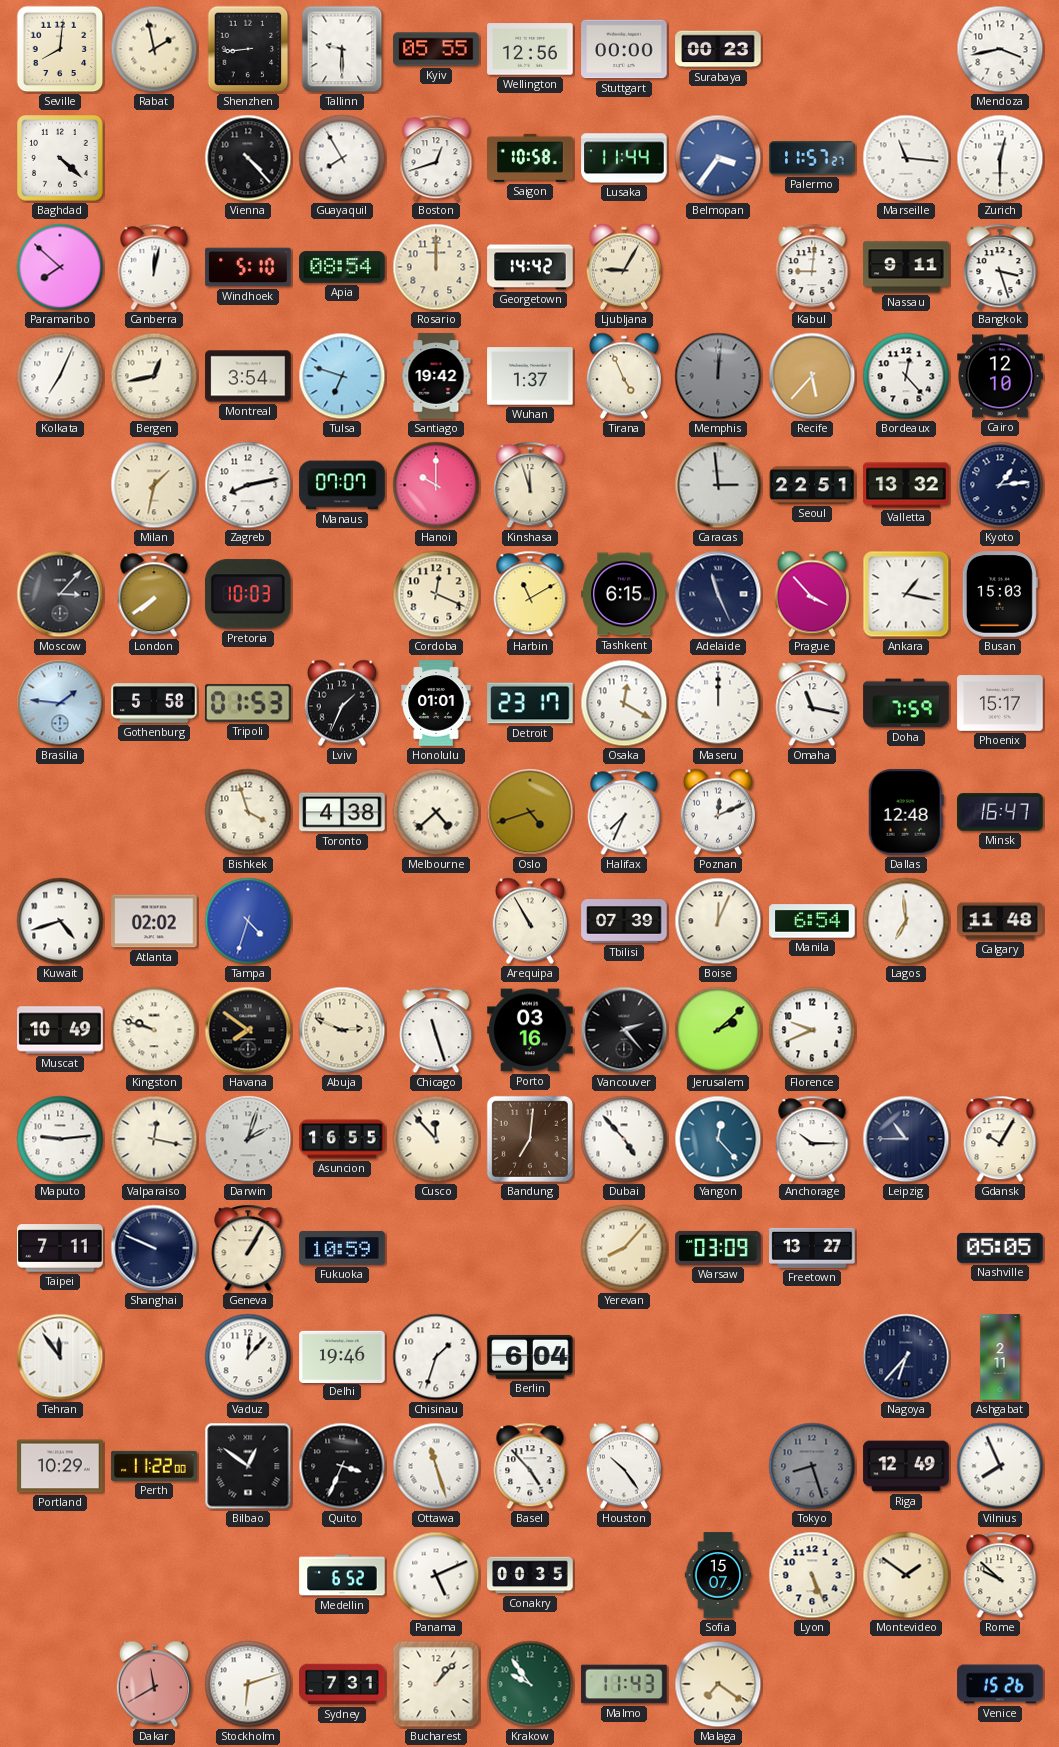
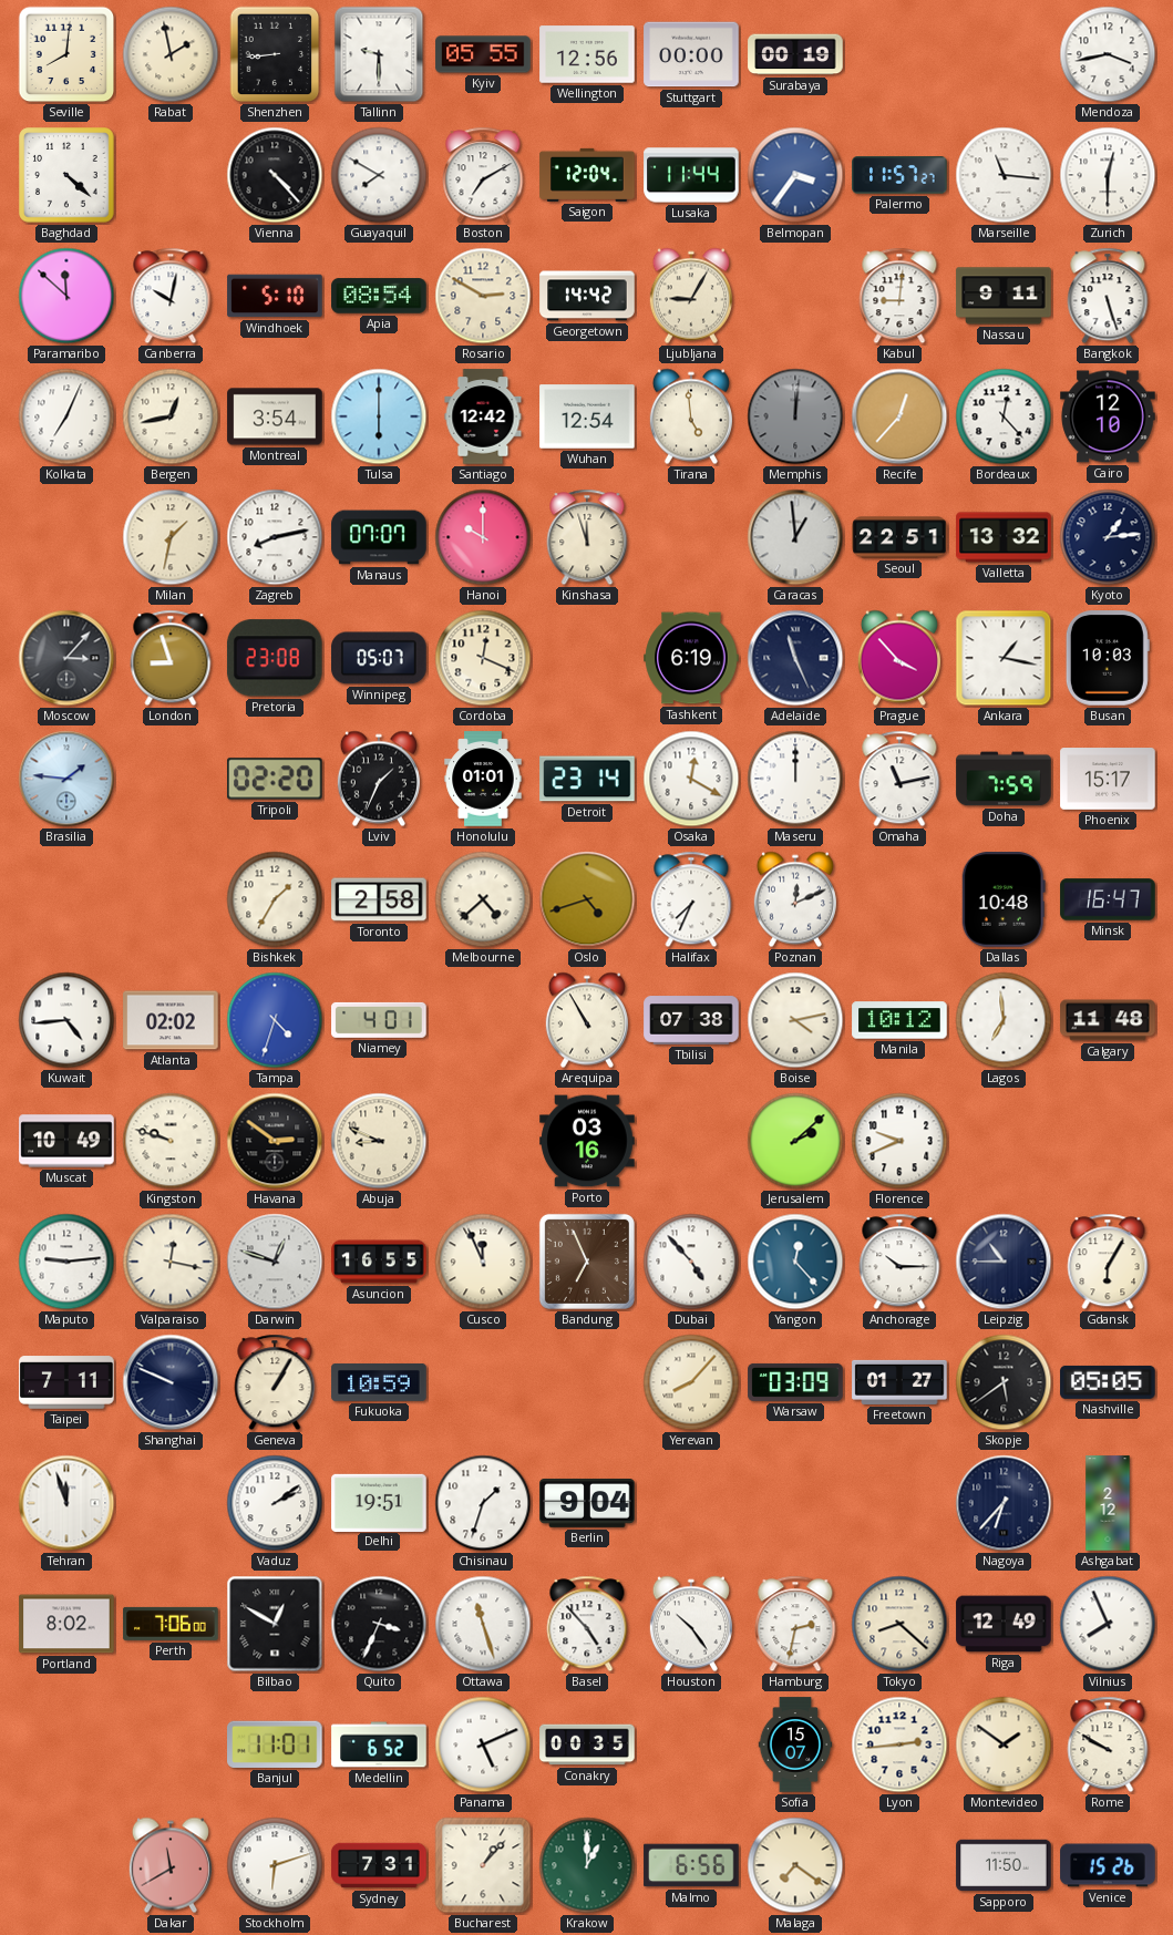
Surabaya: 00:23 -> 00:19 (795, 54)
Guayaquil: 7:55 -> 7:50 (379, 175)
Boston: 12:42 -> 7:10 (483, 175)
Saigon: 10:58 -> 12:04 (587, 175)
Paramaribo: 7:52 -> 11:52 (66, 296)
Canberra: 12:02 -> 10:02 (171, 296)
Rosario: 12:00 -> 2:50 (483, 296)
Bangkok: 3:27 -> 5:27 (1108, 296)
Tulsa: 6:48 -> 6:00 (379, 416)
Santiago: 19:42 -> 12:42 (483, 416)
Wuhan: 1:37 -> 12:54 (587, 416)
Tirana: 4:56 -> 4:59 (691, 416)
Recife: 5:37 -> 12:37 (899, 416)
Caracas: 2:59 -> 12:59 (795, 537)
London: 7:39 -> 8:57 (171, 658)
Pretoria: 10:03 -> 23:08 (275, 658)
Winnipeg: none -> 05:07 (379, 658)
Harbin: 11:10 -> none (530, 594)
Tashkent: 6:15 -> 6:19 (691, 658)
Busan: 15:03 -> 10:03 (1108, 658)
Gothenburg: 5:58 -> none (154, 703)
Tripoli: 01:53 -> 02:20 (276, 779)
Detroit: 23:17 -> 23:14 (587, 779)
Omaha: 11:17 -> 11:13 (899, 779)
Bishkek: 3:57 -> 1:35 (275, 899)
Toronto: 4:38 -> 2:58 (379, 899)
Dallas: 12:48 -> 10:48 (1004, 899)
Kuwait: 4:42 -> 4:44 (66, 1020)
Niamey: none -> 4:01 (379, 1020)
Tbilisi: 07:39 -> 07:38 (691, 1020)
Boise: 12:04 -> 4:13 (795, 1020)
Manila: 6:54 -> 10:12 (899, 1020)
Havana: 7:51 -> 2:51 (275, 1141)
Abuja: 2:49 -> 8:49 (379, 1141)
Chicago: 11:27 -> none (436, 1030)
Vancouver: 2:23 -> none (624, 1030)
Darwin: 2:03 -> 12:48 (275, 1262)
Cusco: 11:53 -> 11:56 (483, 1262)
Bandung: 7:01 -> 6:56 (587, 1262)
Gdansk: 10:05 -> 6:05 (1108, 1262)
Freetown: 13:27 -> 01:27 (899, 1382)
Skopje: none -> 5:39 (1004, 1382)
Tehran: 11:54 -> 11:57 (66, 1503)
Vaduz: 12:07 -> 2:09 (275, 1503)
Delhi: 19:46 -> 19:51 (379, 1502)
Berlin: 6:04 -> 9:04 (587, 1503)
Ashgabat: 2:11 -> 2:12 (1108, 1503)
Portland: 10:29 -> 8:02 (66, 1624)
Perth: 11:22 -> 7:06 (171, 1624)
Bilbao: 12:51 -> 12:50 (275, 1624)
Hamburg: none -> 2:32 (795, 1624)
Tokyo: 8:27 -> 8:22 (899, 1624)
Tokyo dial: grey -> cream (899, 1624)
Banjul: none -> 11:01 (276, 1744)
Lyon: 5:26 -> 2:44 (899, 1744)
Rome: 9:52 -> 9:50 (1108, 1744)
Krakow: 9:54 -> 1:00 (587, 1865)
Malmo: 11:43 -> 6:56 (691, 1865)
Sapporo: none -> 11:50 (1004, 1865)
